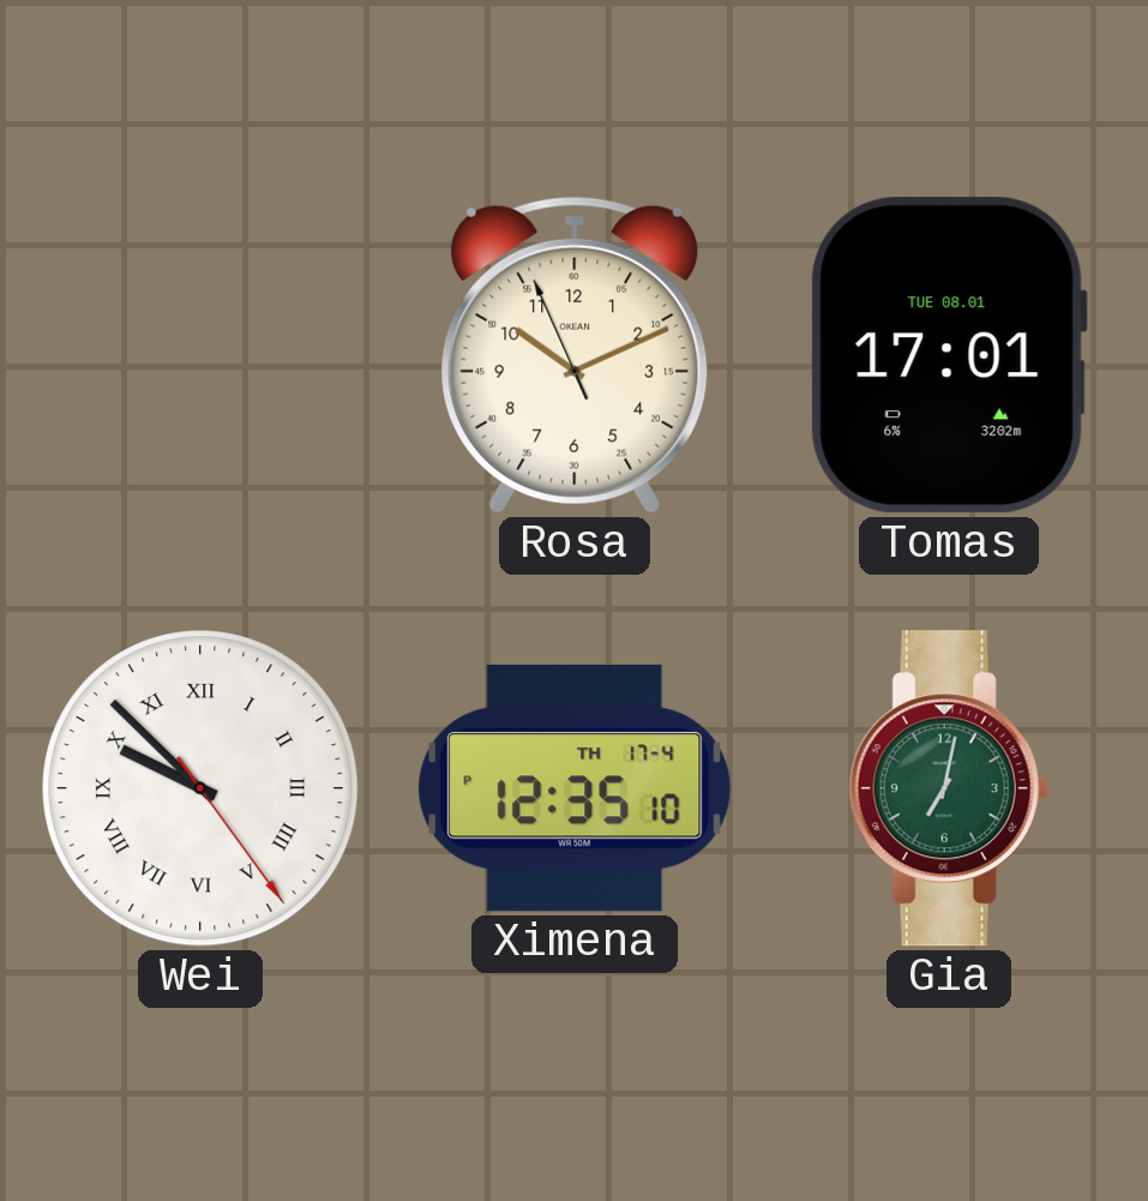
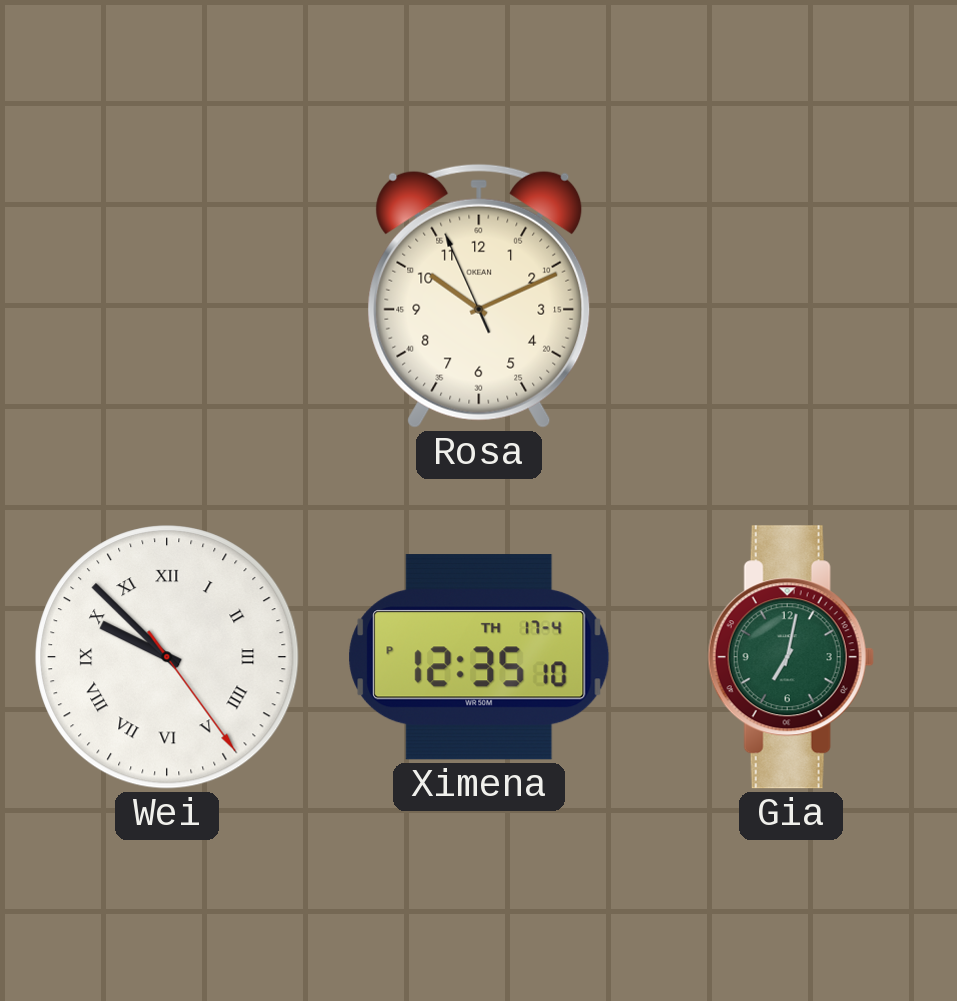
Tomas: 17:01 -> none (949, 355)
